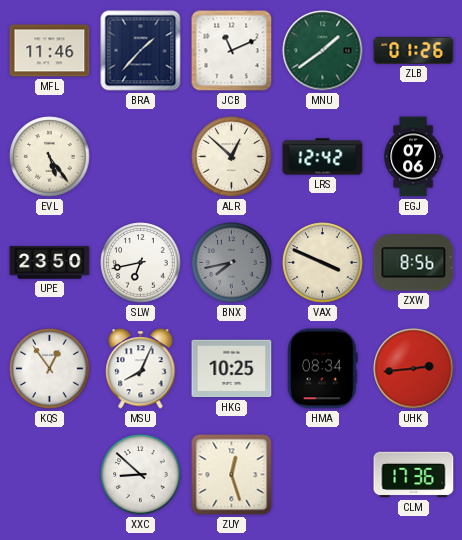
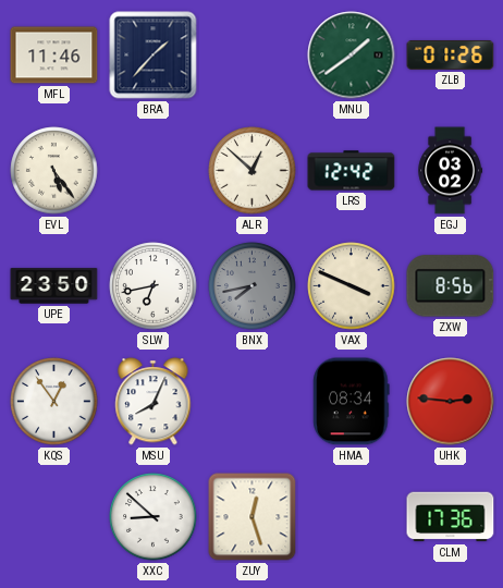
JCB: 11:11 -> none (232, 51)
EGJ: 07:06 -> 03:02 (451, 171)
HKG: 10:25 -> none (232, 369)
UHK: 2:44 -> 2:46 (451, 402)
